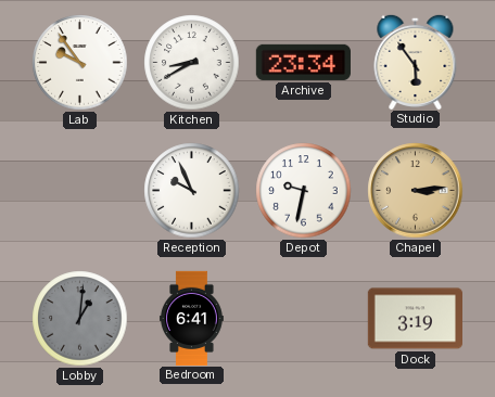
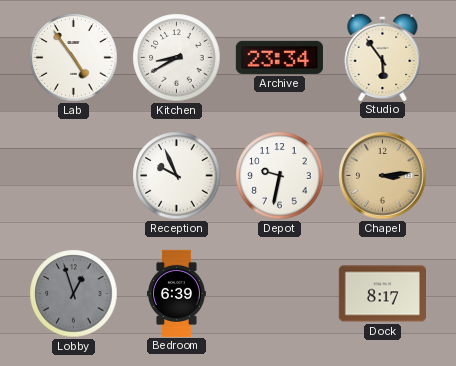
Lab: 9:54 -> 4:54 (74, 58)
Lobby: 1:01 -> 12:57 (74, 294)
Bedroom: 6:41 -> 6:39 (176, 293)
Dock: 3:19 -> 8:17 (382, 294)
